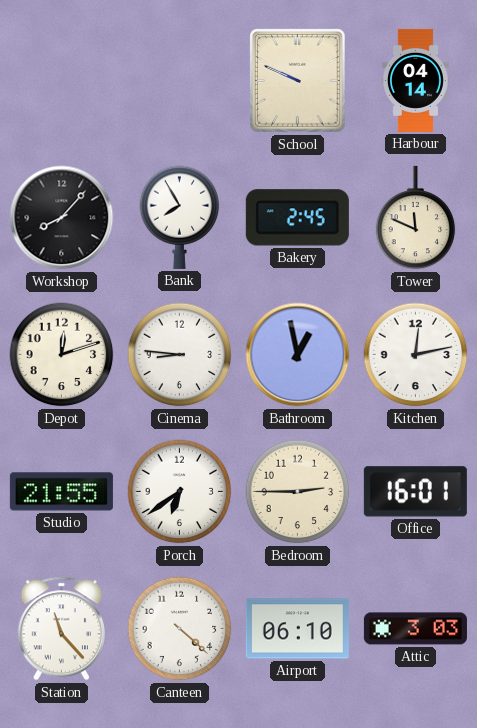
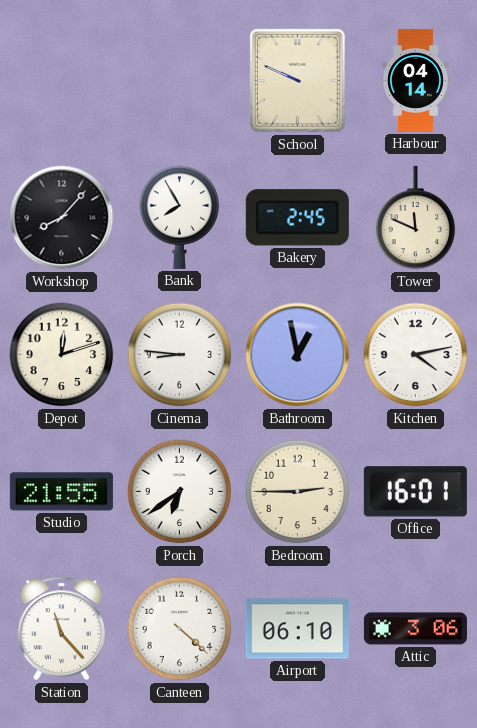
Kitchen: 12:13 -> 4:13 (416, 355)
Attic: 3:03 -> 3:06 (415, 629)
